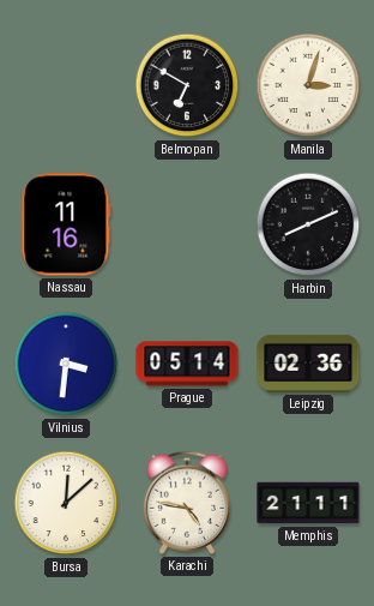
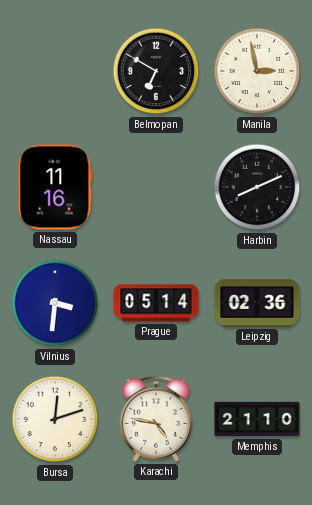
Manila: 3:03 -> 2:58 (257, 71)
Bursa: 12:08 -> 12:12 (55, 419)
Memphis: 21:11 -> 21:10 (257, 419)
